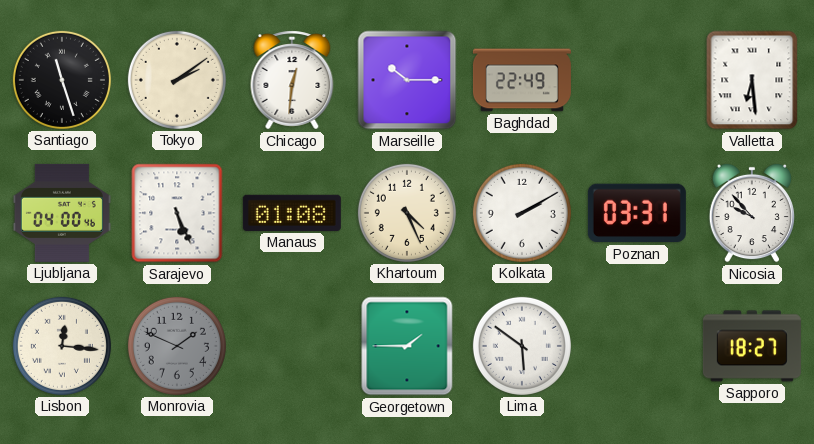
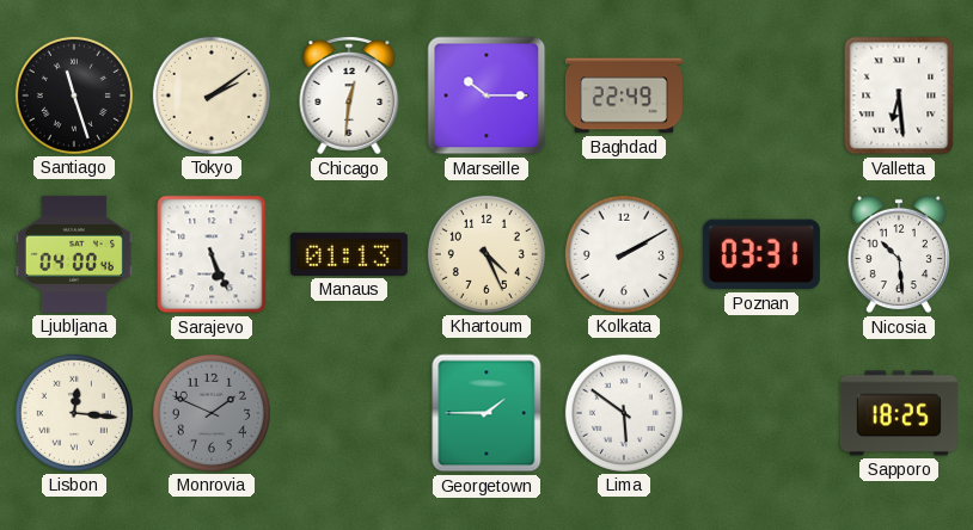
Manaus: 01:08 -> 01:13 (349, 254)
Nicosia: 9:53 -> 10:29 (899, 254)
Sapporo: 18:27 -> 18:25 (899, 413)
